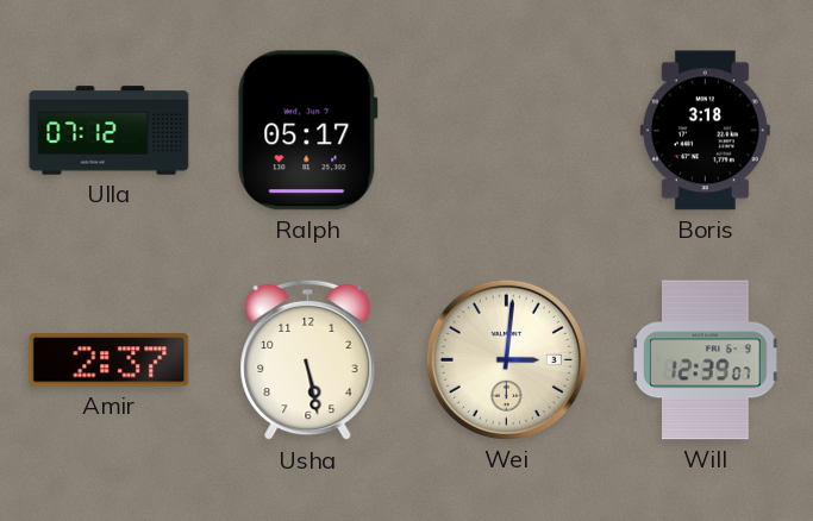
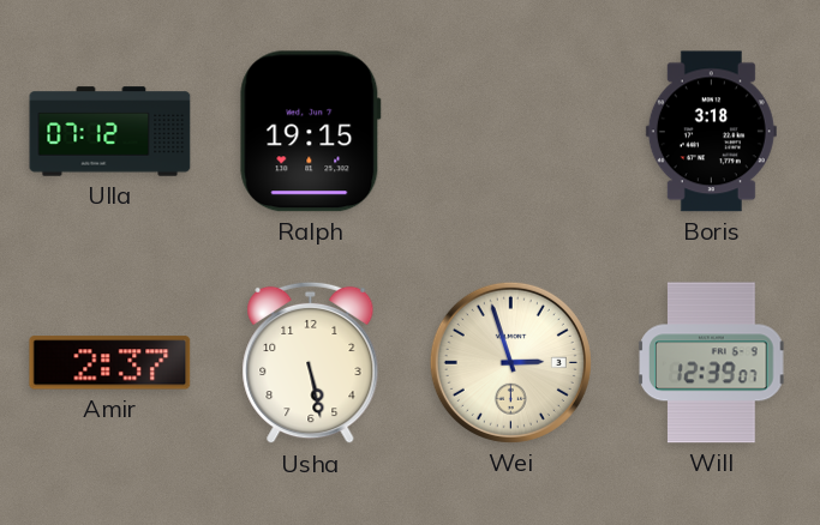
Ralph: 05:17 -> 19:15 (311, 132)
Wei: 3:01 -> 2:57 (510, 362)
